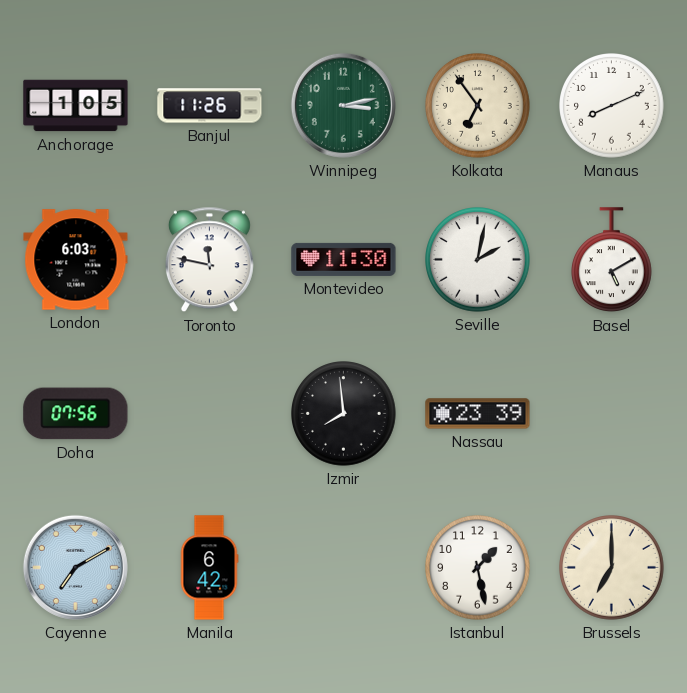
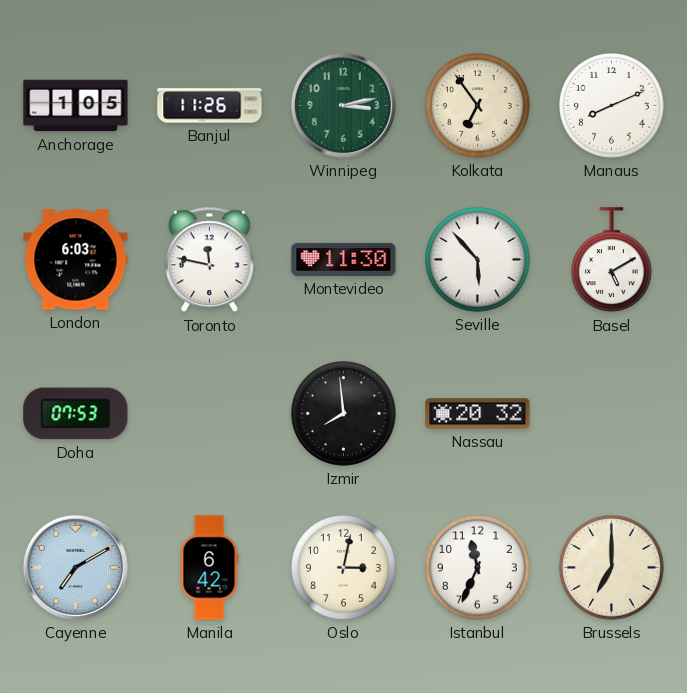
Seville: 2:02 -> 5:53 (478, 260)
Doha: 07:56 -> 07:53 (76, 414)
Nassau: 23:39 -> 20:32 (478, 414)
Oslo: none -> 3:02 (344, 568)
Istanbul: 1:28 -> 11:34 (478, 568)
